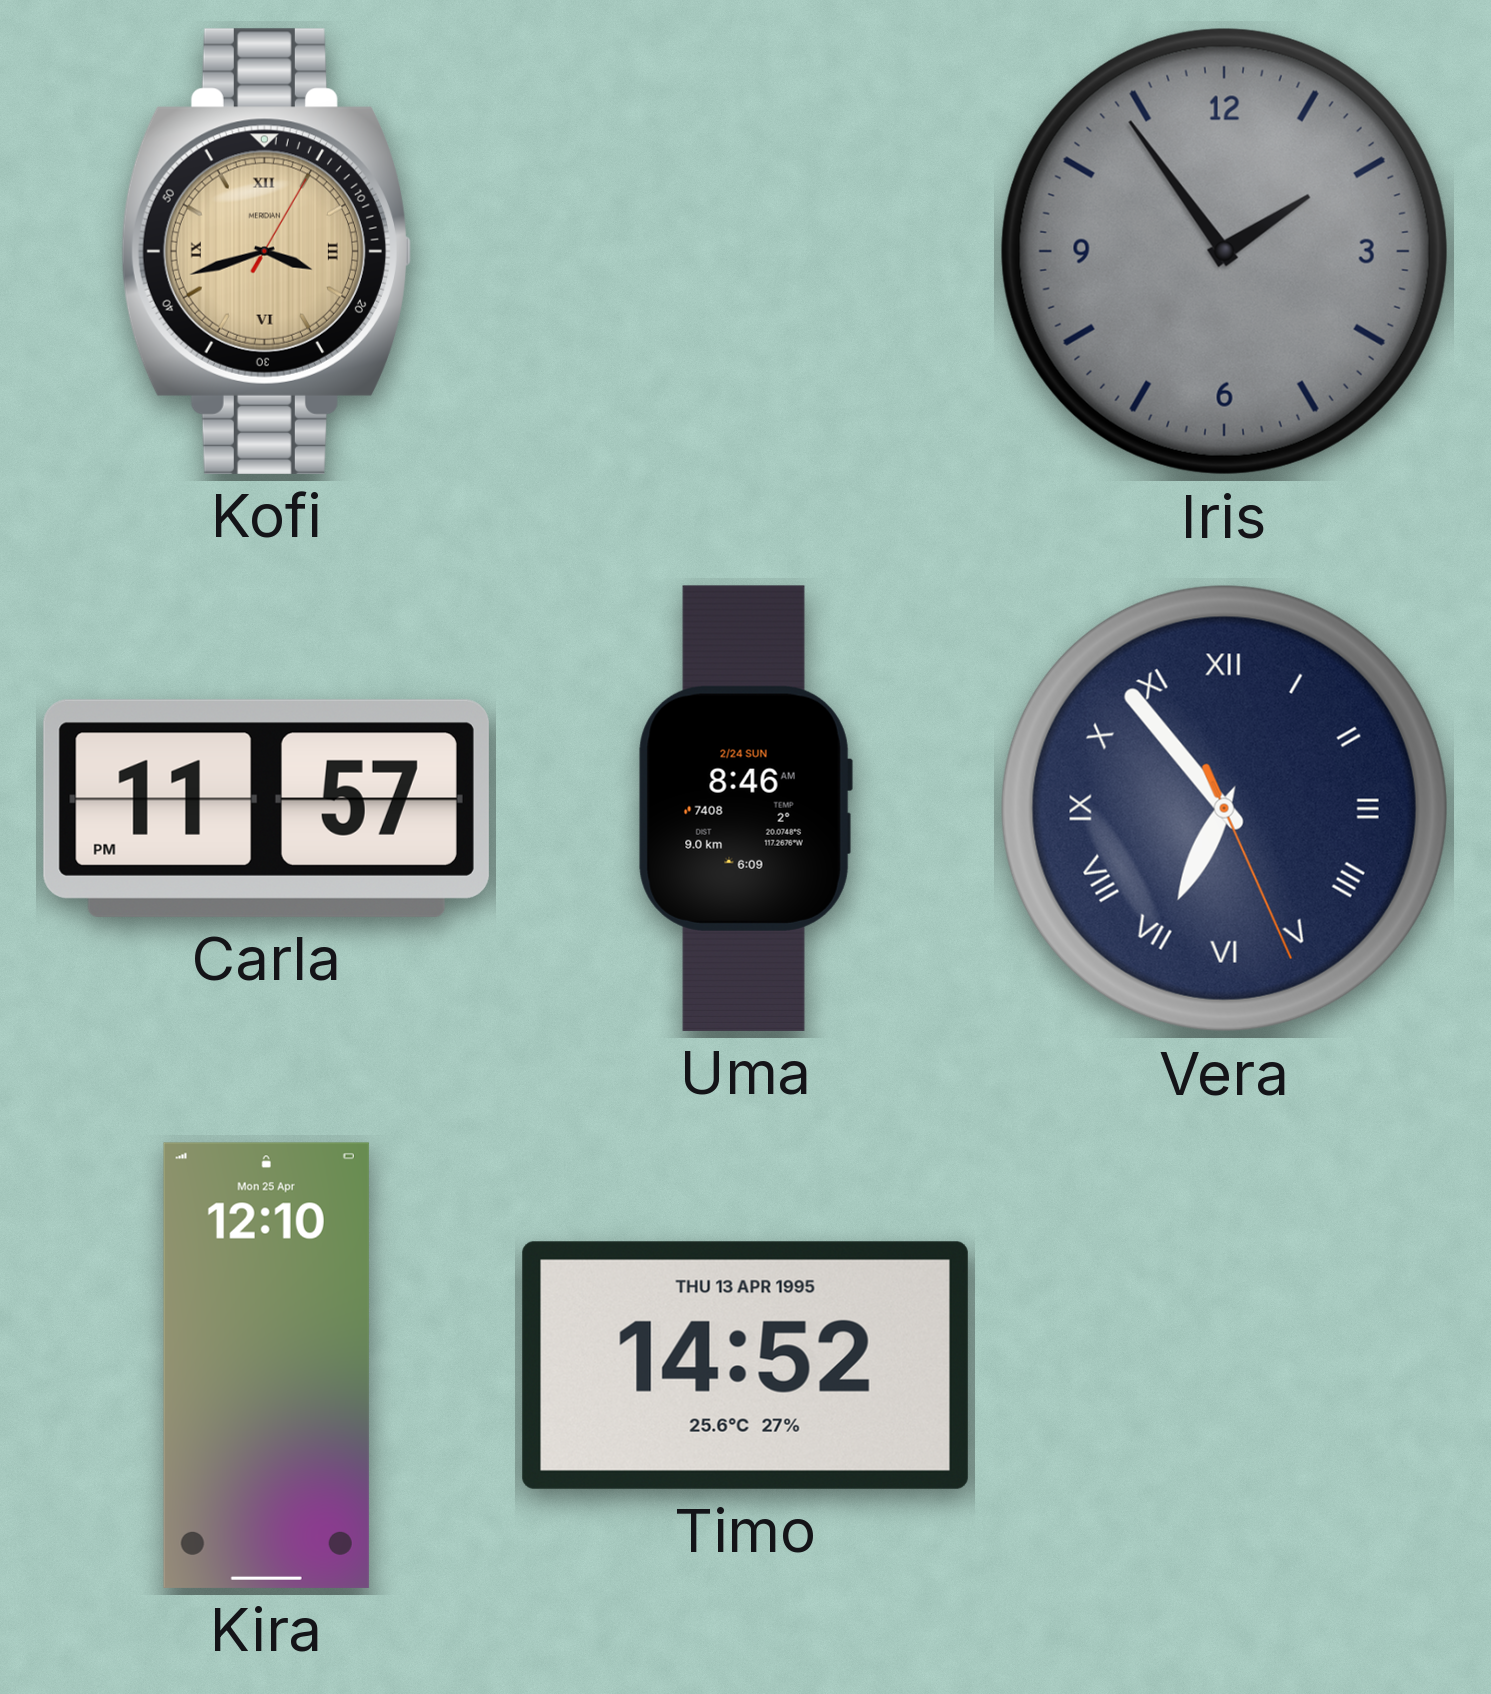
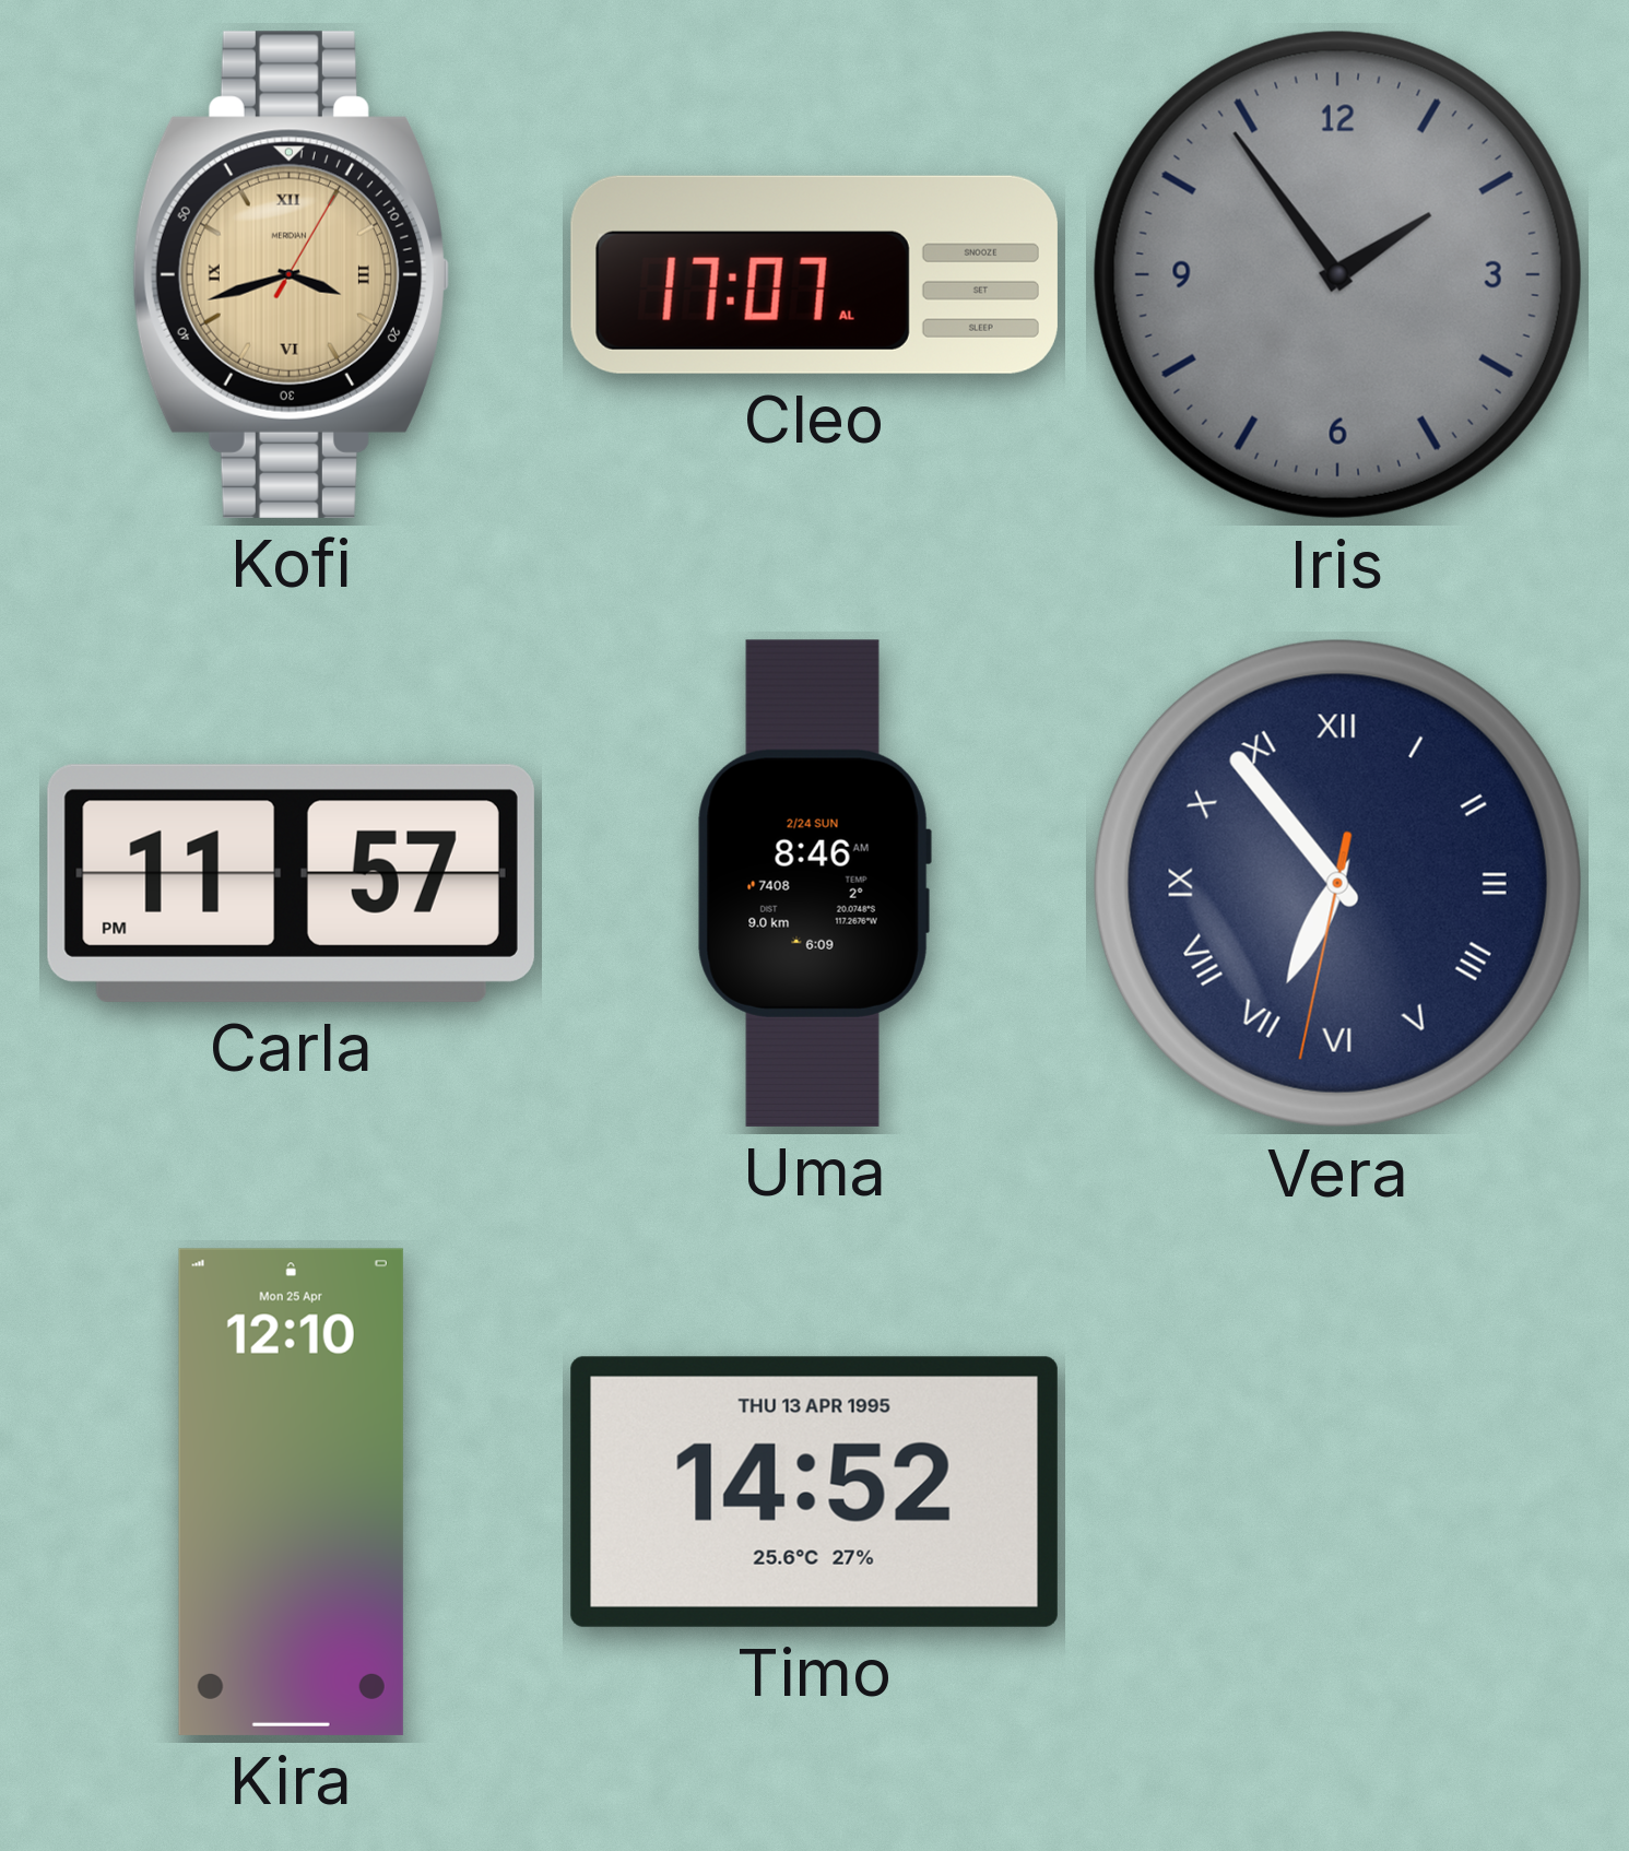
Cleo: none -> 17:07 (814, 274)
Vera: 6:53:26 -> 6:53:32 (1337, 883)
